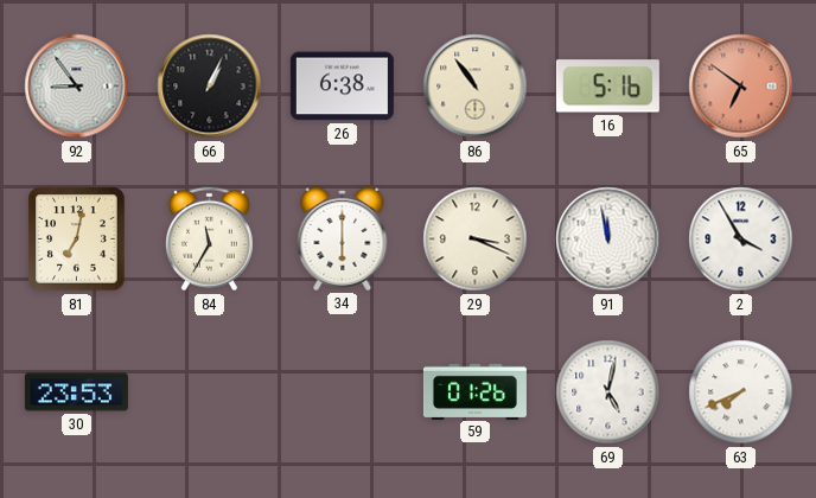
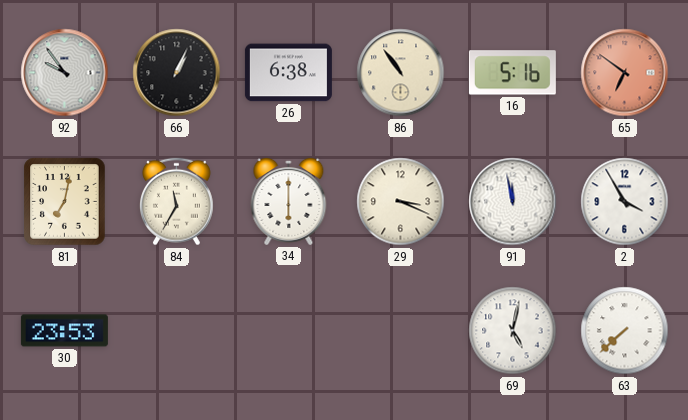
92: 8:54 -> 9:54 (65, 73)
59: 01:26 -> none (474, 391)
63: 7:41 -> 7:38 (625, 331)
